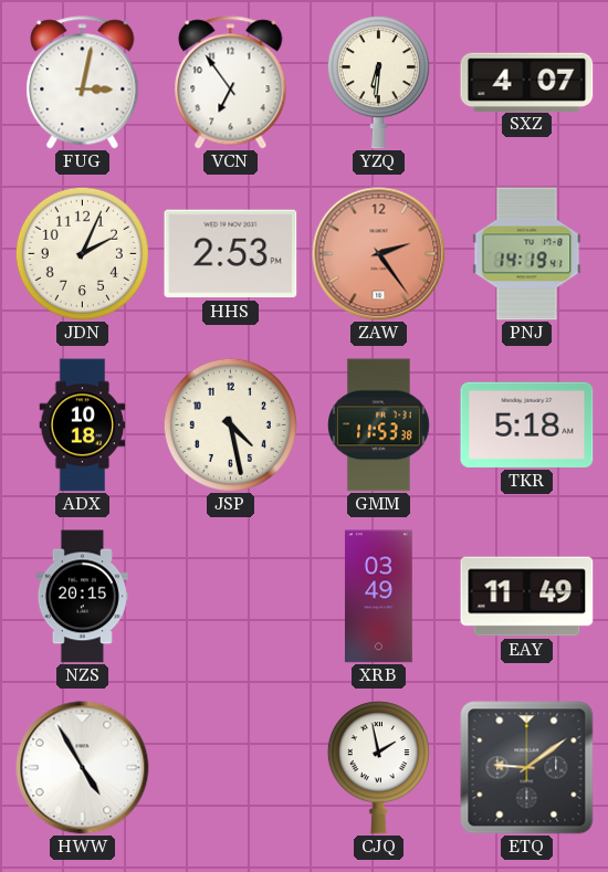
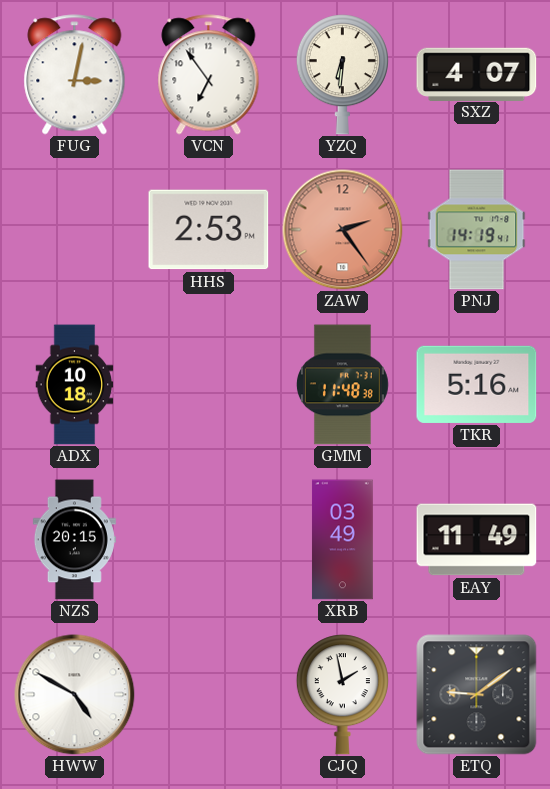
JDN: 2:04 -> none (82, 253)
JSP: 4:28 -> none (230, 424)
GMM: 11:53 -> 11:48 (342, 385)
TKR: 5:18 -> 5:16 (477, 384)
HWW: 4:55 -> 4:50 (75, 695)
